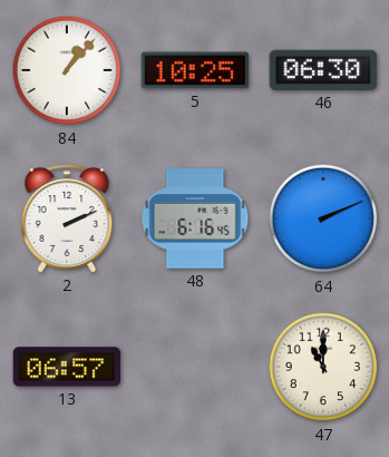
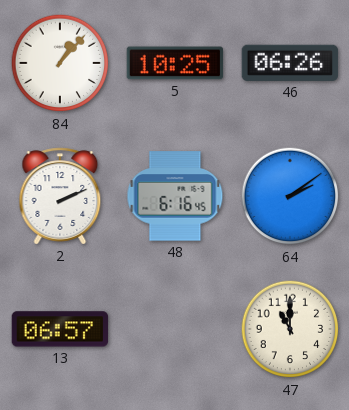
46: 06:30 -> 06:26 (290, 63)
64: 2:11 -> 2:09 (290, 196)
